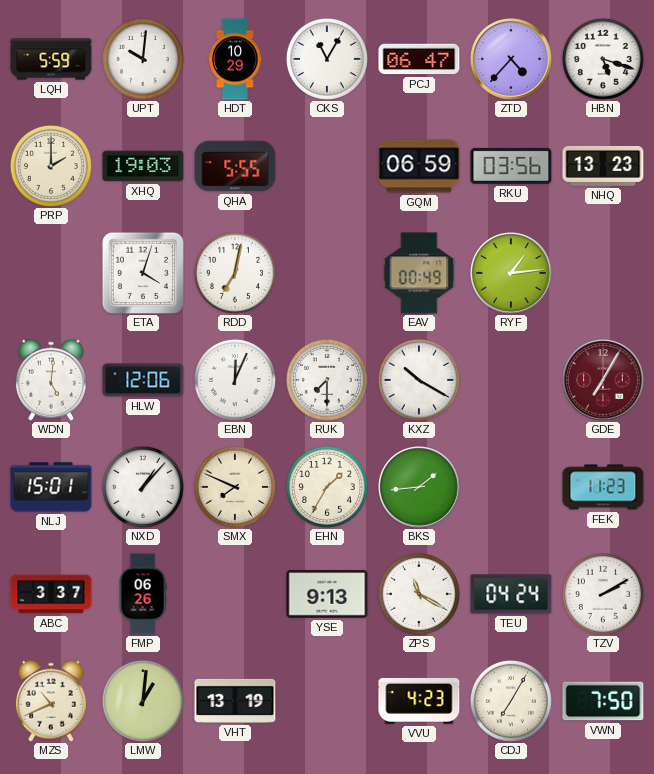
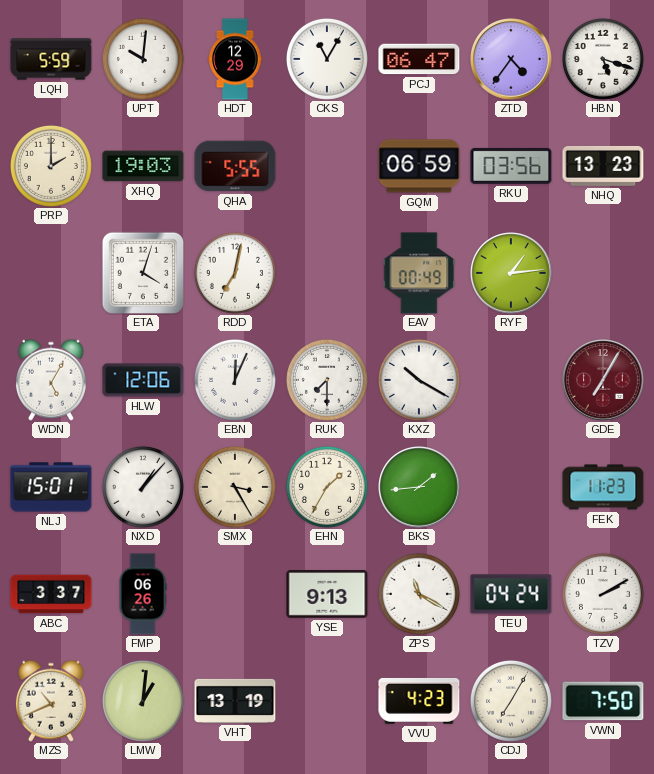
HDT: 10:29 -> 12:29 (235, 59)
ZTD: 4:37 -> 4:36 (512, 60)
WDN: 5:01 -> 5:05 (51, 380)
SMX: 7:49 -> 3:25 (235, 487)
